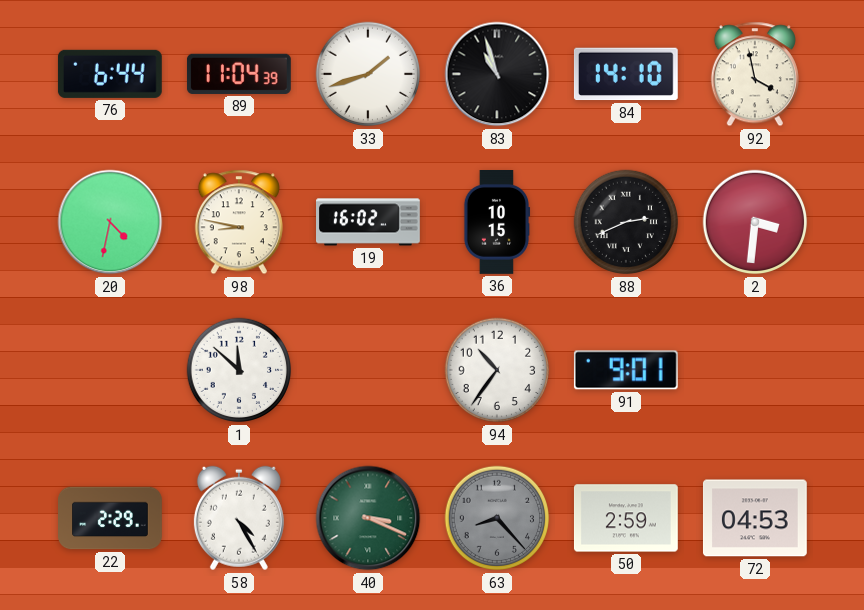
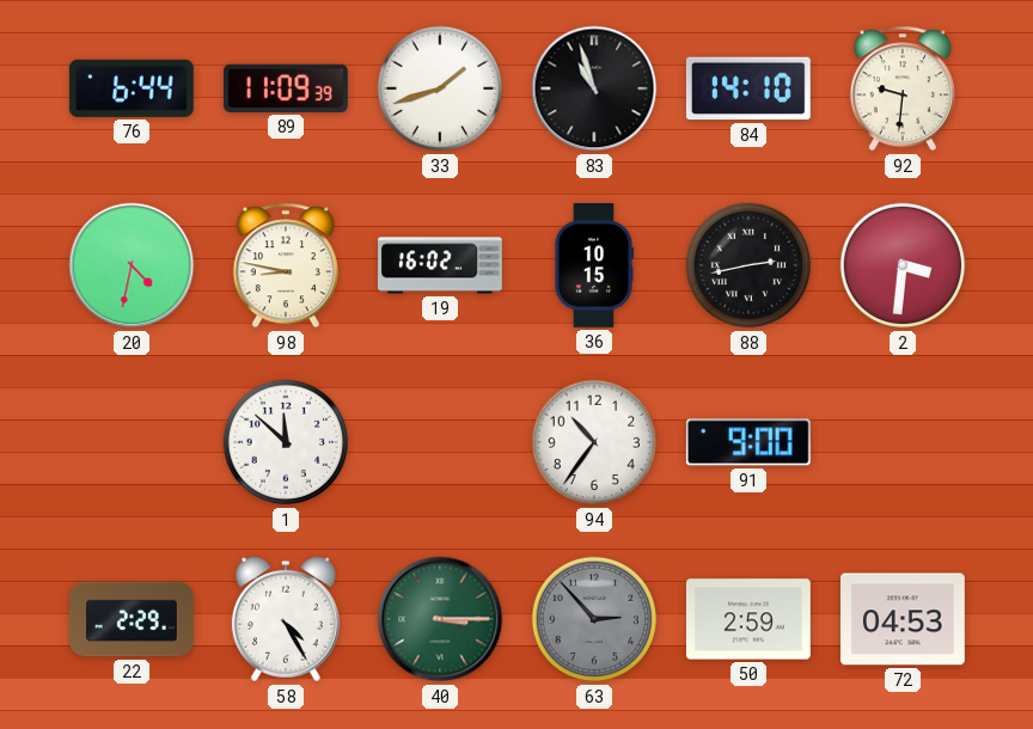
89: 11:04 -> 11:09 (286, 88)
92: 3:58 -> 9:31 (903, 88)
88: 2:41 -> 2:43 (748, 265)
91: 9:01 -> 9:00 (748, 442)
40: 3:19 -> 3:15 (440, 619)
63: 8:23 -> 2:53 (594, 619)
